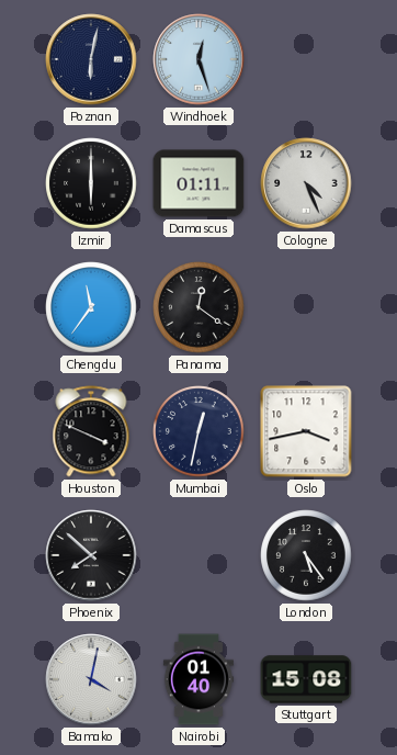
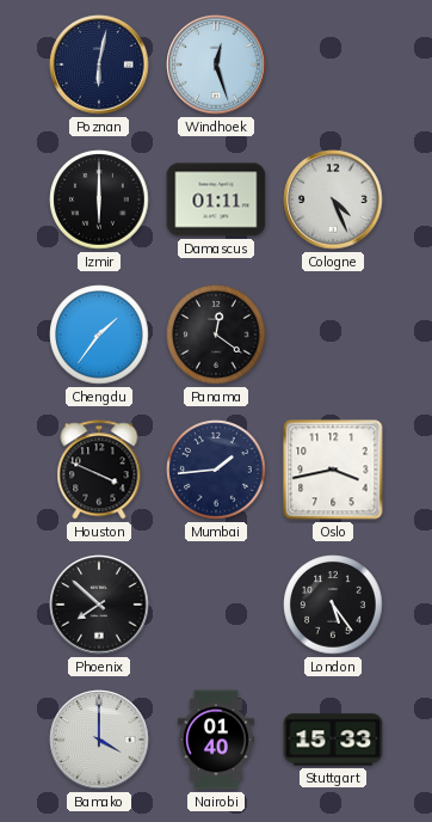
Chengdu: 11:36 -> 1:36 (99, 335)
Mumbai: 12:32 -> 1:44 (216, 470)
Bamako: 4:02 -> 4:00 (99, 740)
Stuttgart: 15:08 -> 15:33 (333, 740)
